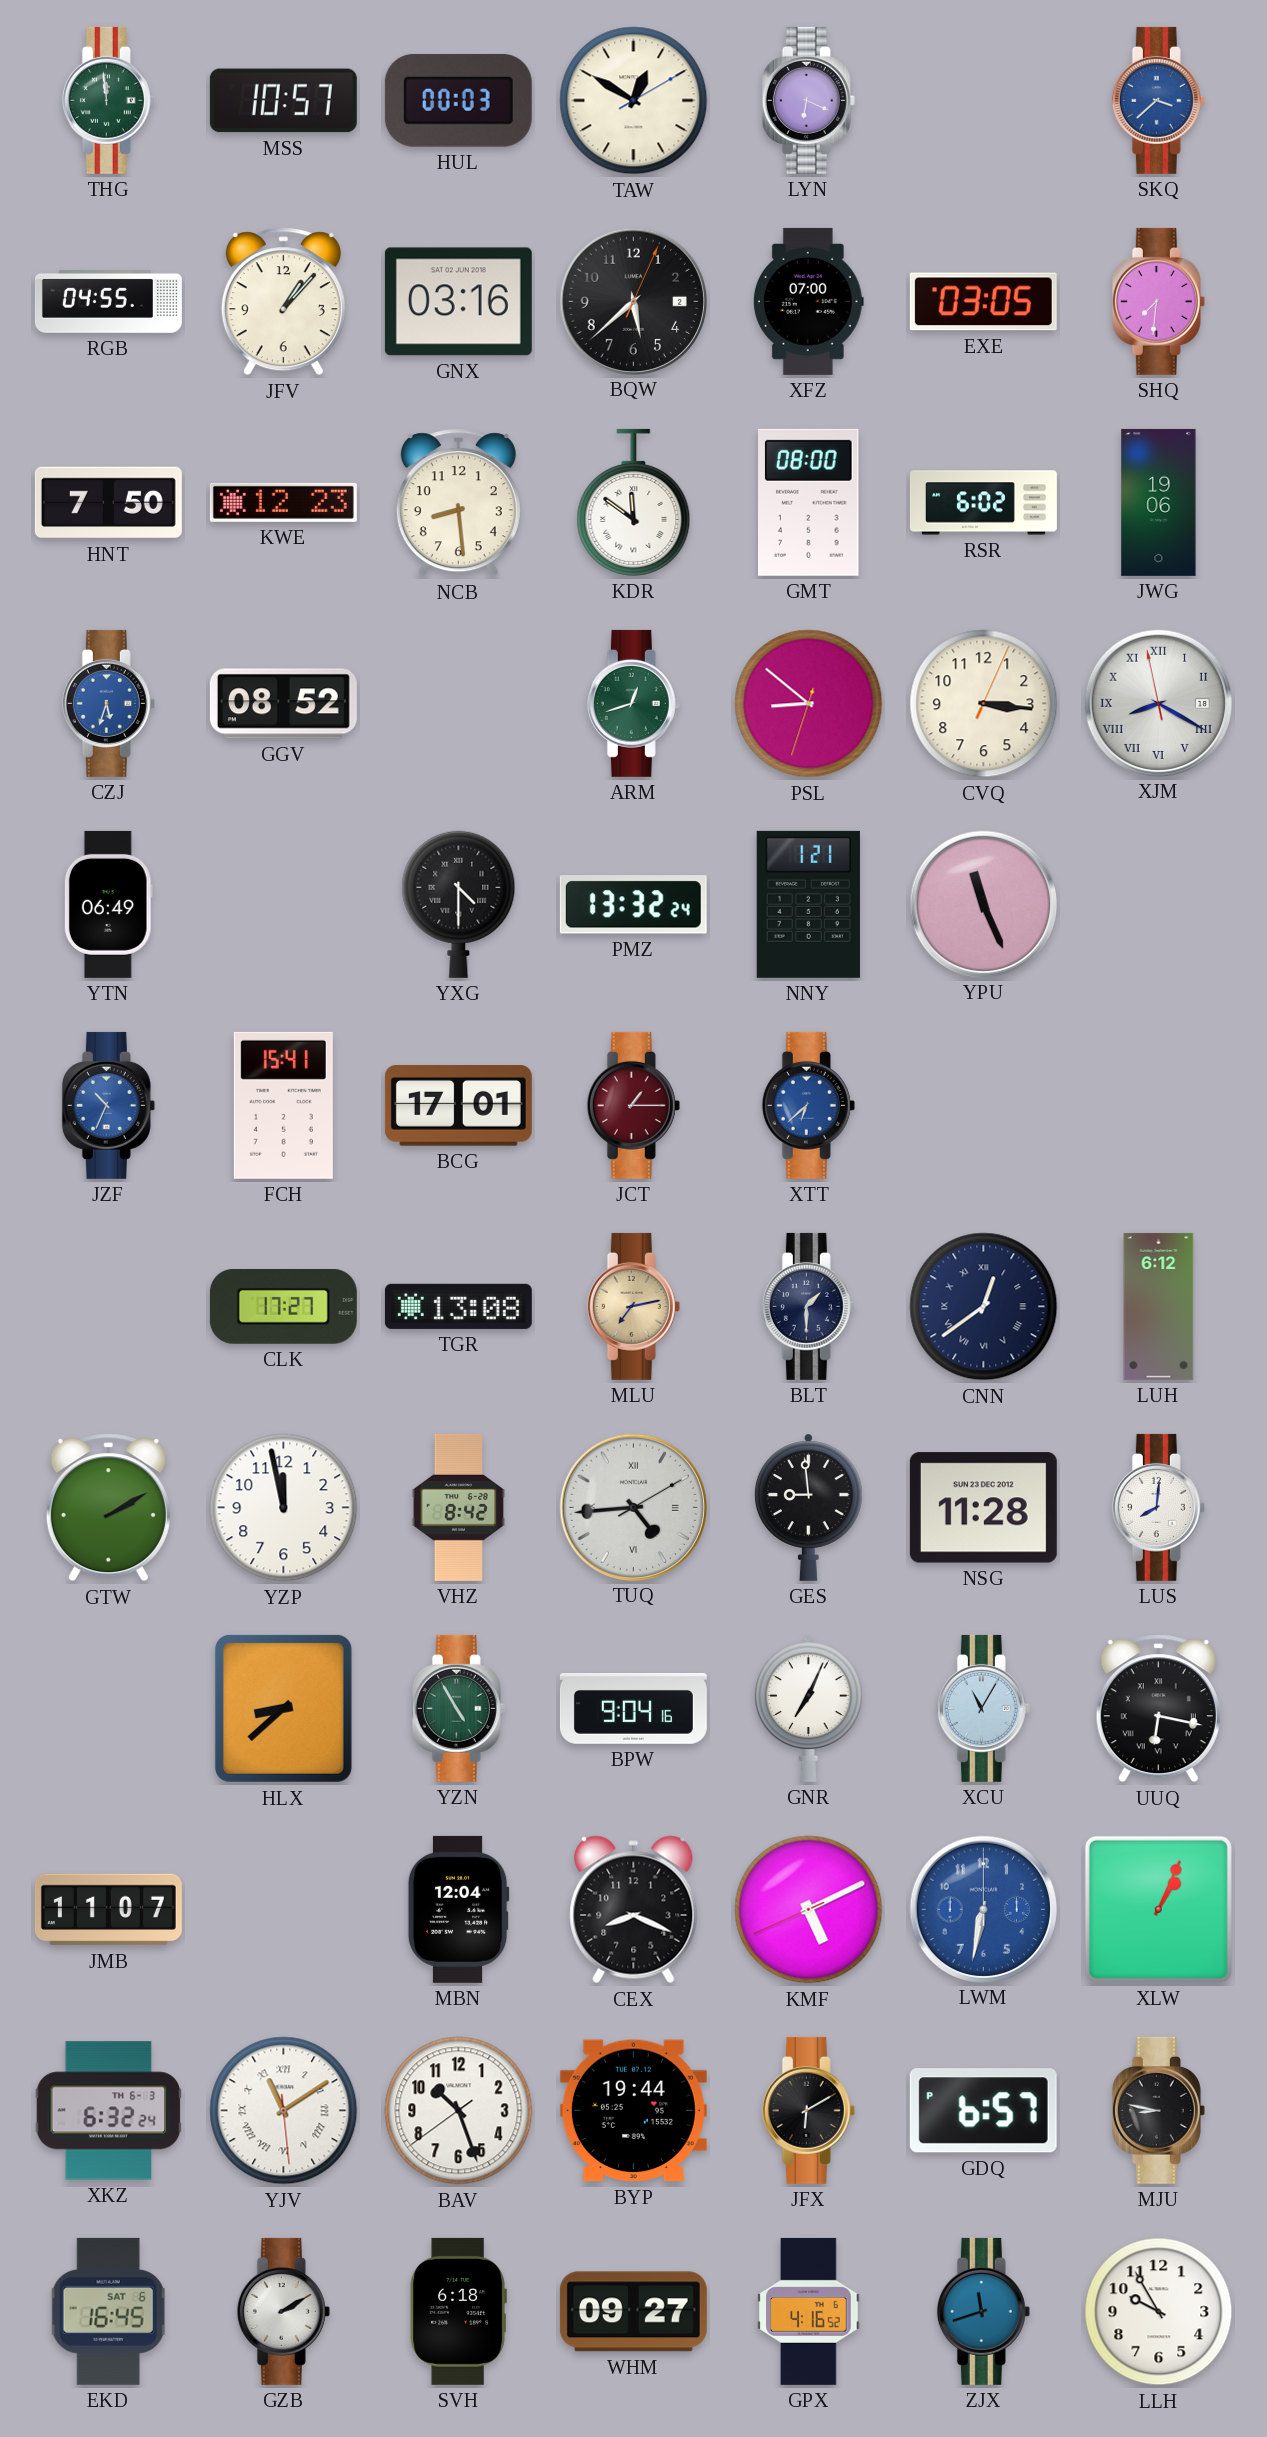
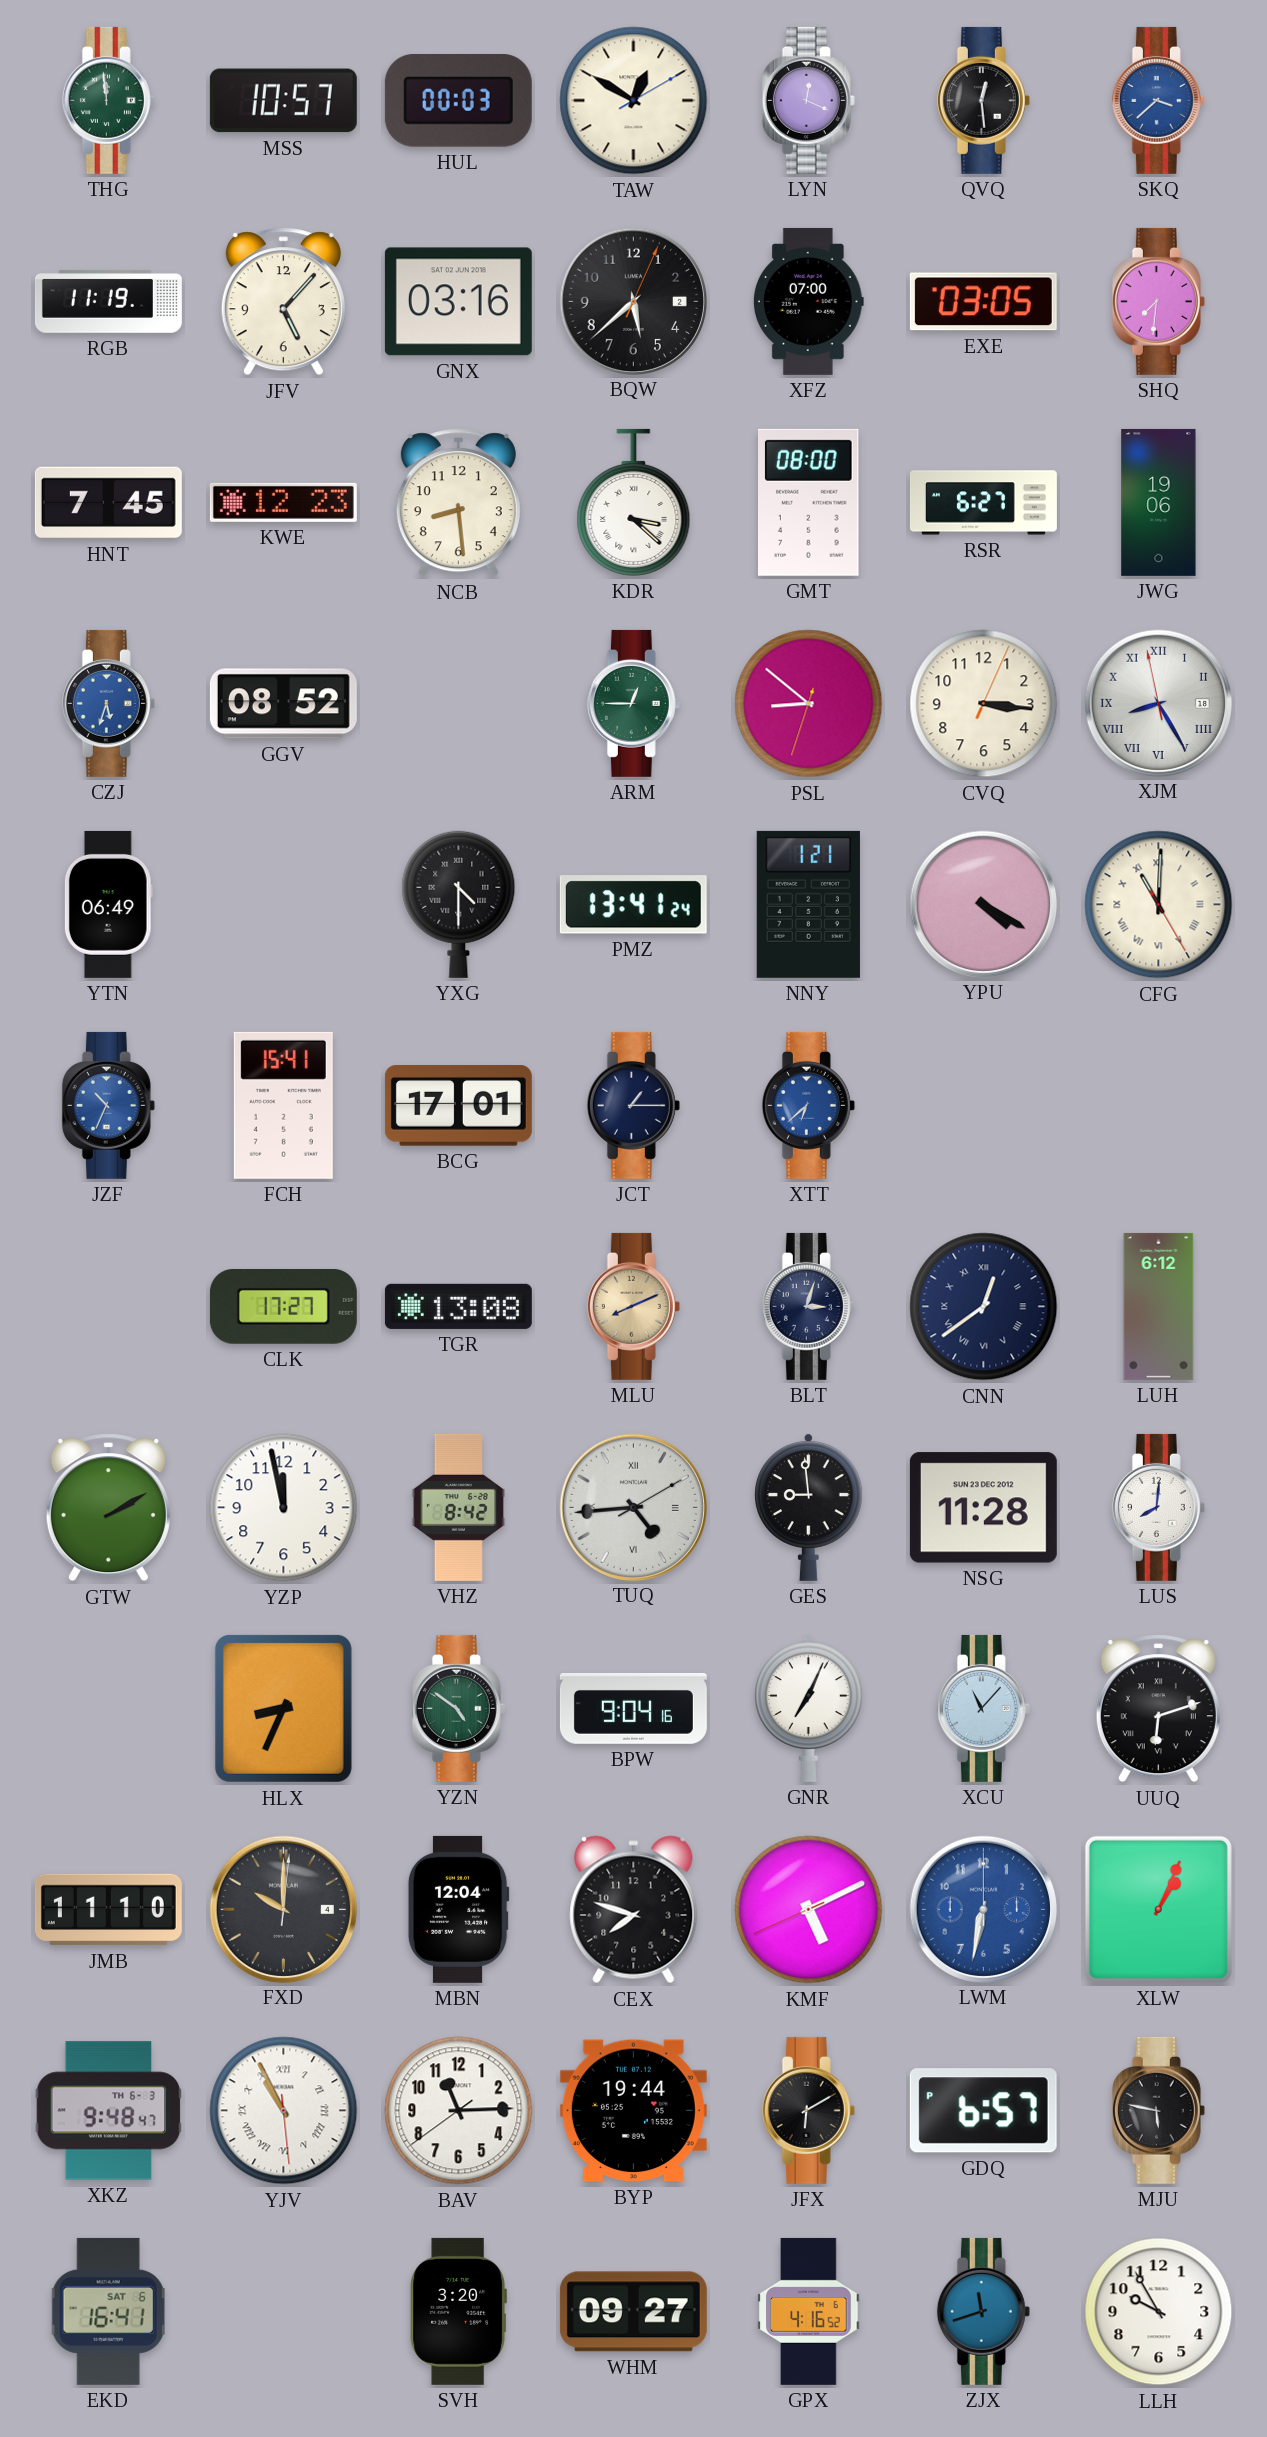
LYN: 6:19 -> 12:19 (808, 100)
QVQ: none -> 12:29 (983, 100)
RGB: 04:55 -> 11:19 (108, 301)
JFV: 1:07 -> 5:07 (283, 302)
HNT: 7:50 -> 7:45 (108, 503)
KDR: 11:51 -> 3:22 (634, 502)
RSR: 6:02 -> 6:27 (983, 503)
ARM: 12:42 -> 12:45 (633, 703)
XJM: 8:19 -> 8:24 (1158, 703)
PMZ: 13:32 -> 13:41 (633, 905)
YPU: 11:26 -> 4:20 (983, 904)
CFG: none -> 11:00 (1159, 905)
JCT dial: burgundy -> navy (633, 1105)
MLU: 7:13 -> 8:11 (633, 1306)
BLT: 1:30 -> 3:03 (808, 1306)
HLX: 8:38 -> 8:34 (283, 1708)
YZN: 4:55 -> 4:51 (458, 1708)
XCU: 11:05 -> 11:07 (983, 1708)
UUQ: 6:17 -> 6:12 (1158, 1709)
JMB: 11:07 -> 11:10 (108, 1910)
FXD: none -> 10:00 (283, 1909)
CEX: 8:19 -> 7:48 (634, 1910)
XKZ: 6:32 -> 9:48 (109, 2111)
YJV: 11:09 -> 10:55 (284, 2111)
BAV: 10:26 -> 11:14 (459, 2111)
MJU: 8:47 -> 5:47 (1158, 2110)
EKD: 16:45 -> 16:41 (108, 2311)
GZB: 2:10 -> none (283, 2311)
SVH: 6:18 -> 3:20 (458, 2311)
